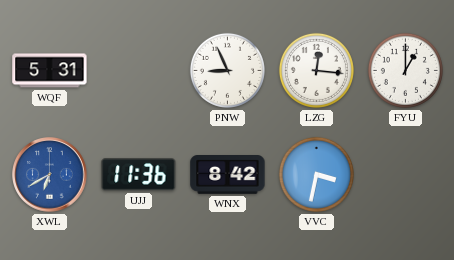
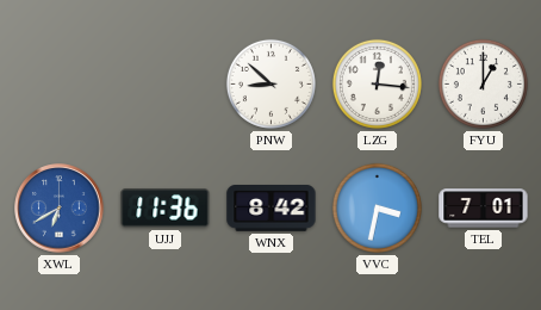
WQF: 5:31 -> none (50, 71)
PNW: 8:56 -> 8:52 (270, 83)
TEL: none -> 7:01 (484, 209)
